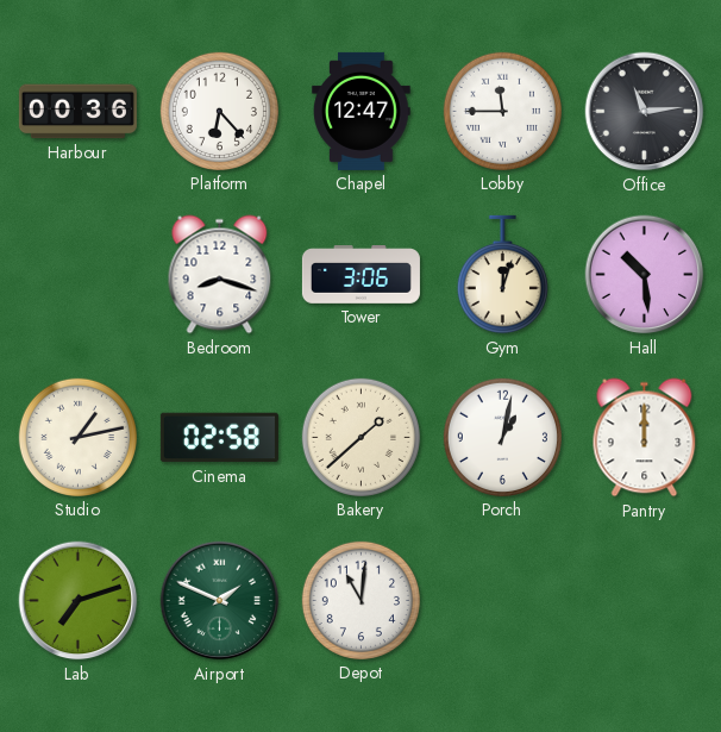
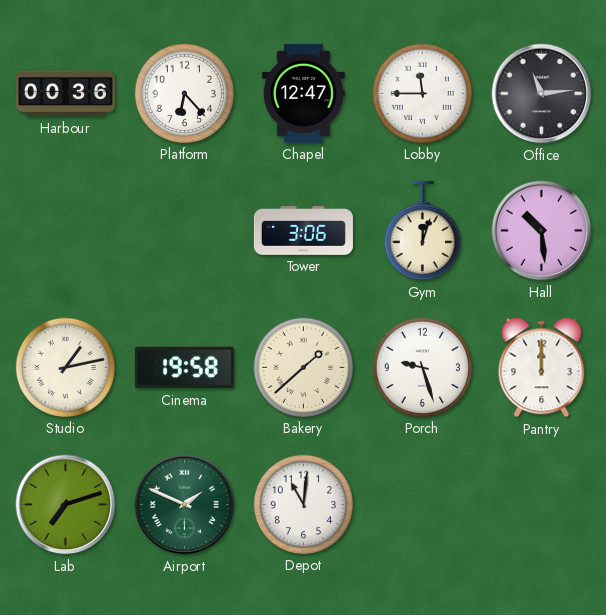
Bedroom: 8:18 -> none (220, 275)
Cinema: 02:58 -> 19:58 (184, 368)
Porch: 1:02 -> 9:27 (422, 367)
